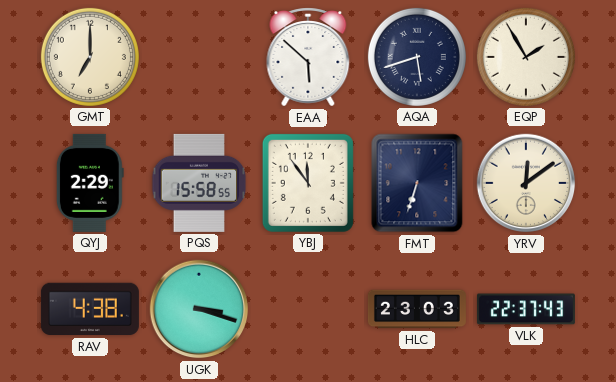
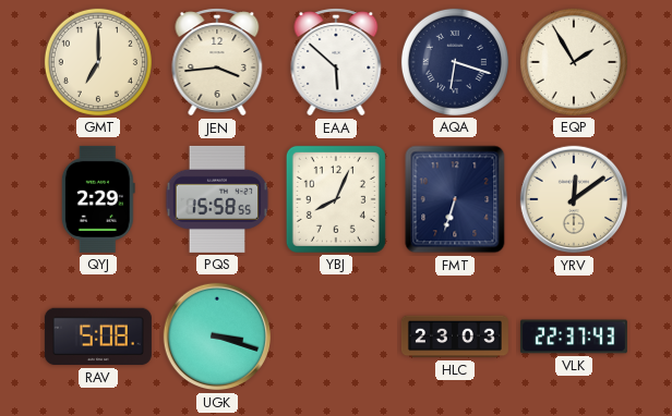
JEN: none -> 3:44 (217, 62)
AQA: 5:42 -> 6:18 (455, 62)
YBJ: 11:54 -> 8:04 (336, 199)
RAV: 4:38 -> 5:08 (98, 337)
